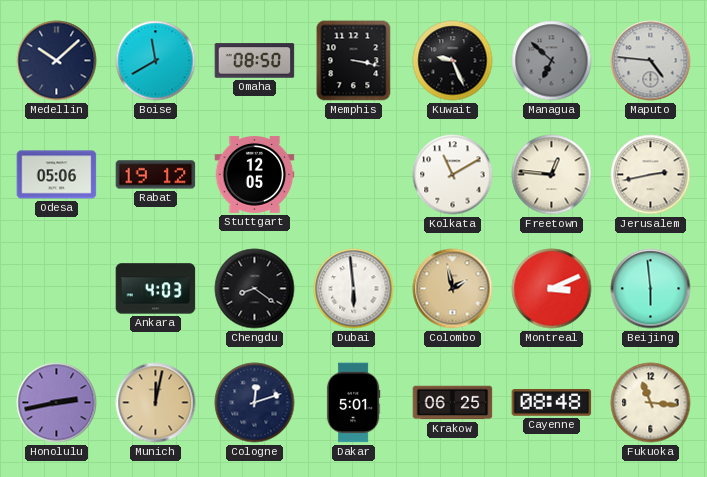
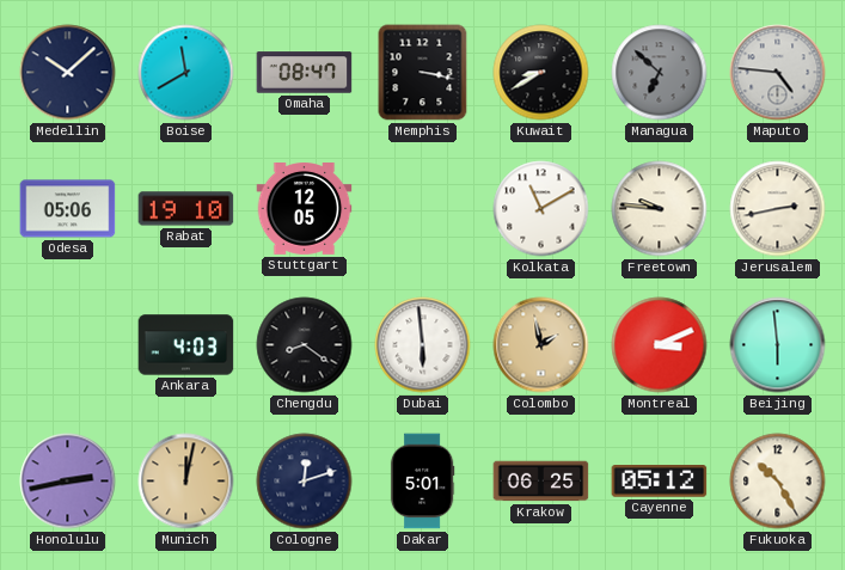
Omaha: 08:50 -> 08:47 (305, 73)
Kuwait: 9:26 -> 8:40 (541, 73)
Rabat: 19:12 -> 19:10 (186, 209)
Freetown: 12:46 -> 9:46 (660, 209)
Cayenne: 08:48 -> 05:12 (660, 482)
Fukuoka: 11:16 -> 10:25 (778, 482)
